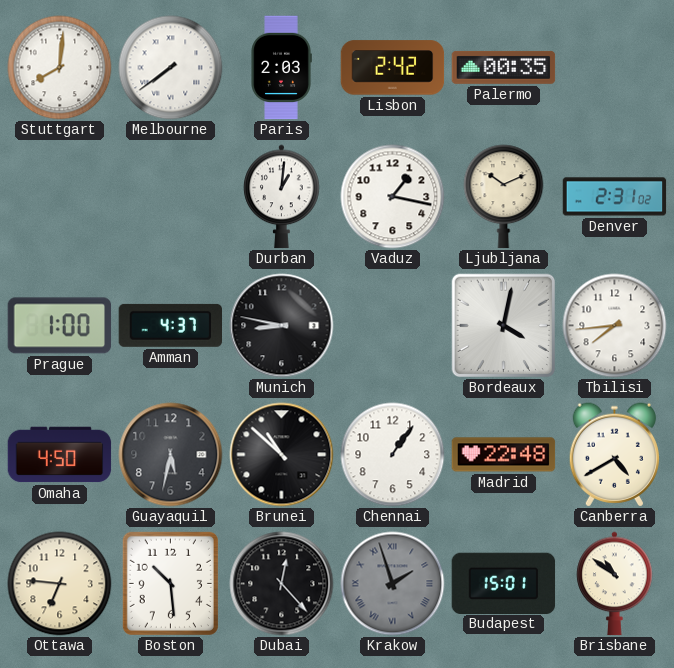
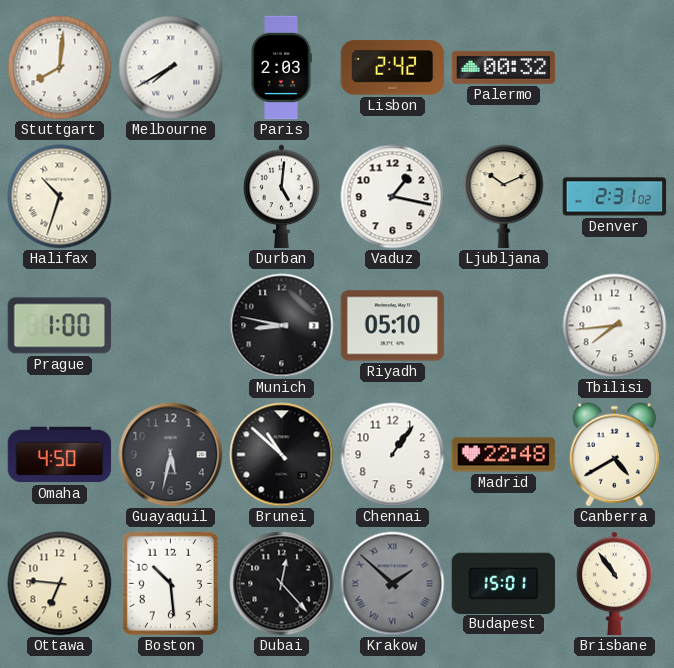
Melbourne: 7:39 -> 7:40 (171, 68)
Palermo: 00:35 -> 00:32 (504, 67)
Halifax: none -> 10:33 (60, 197)
Durban: 1:01 -> 5:01 (282, 197)
Amman: 4:37 -> none (171, 325)
Riyadh: none -> 05:10 (393, 326)
Bordeaux: 4:02 -> none (504, 326)
Krakow: 1:57 -> 1:52 (393, 584)
Brisbane: 10:51 -> 10:54 (615, 584)
